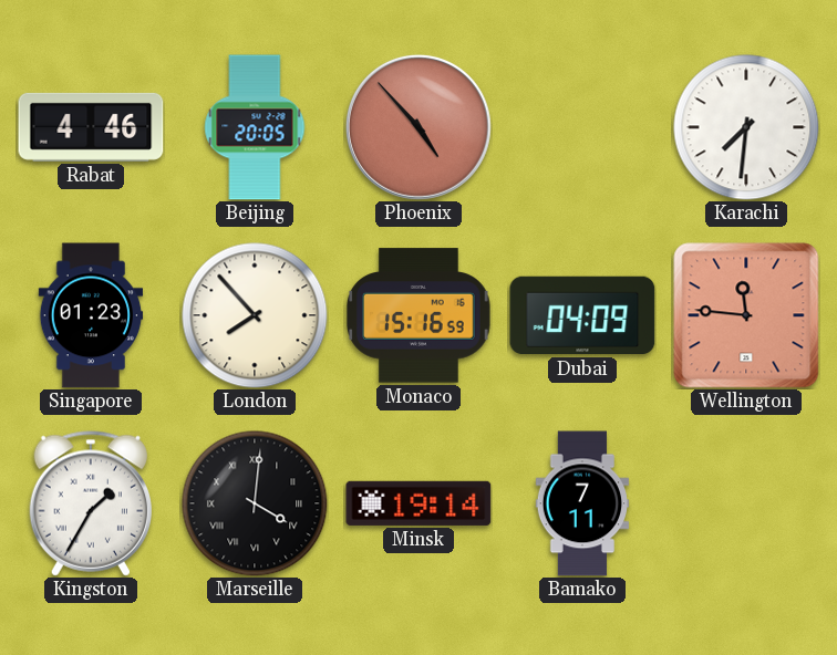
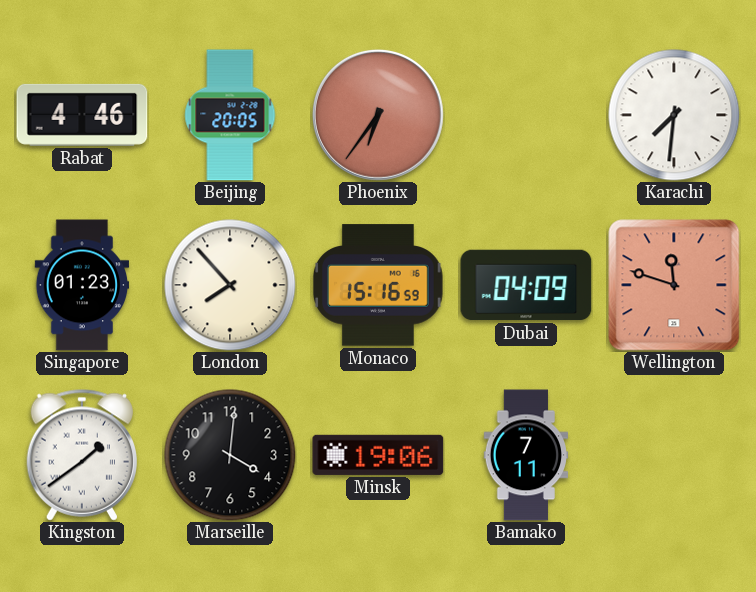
Phoenix: 4:53 -> 6:36 (378, 115)
Wellington: 11:46 -> 11:48 (674, 285)
Kingston: 1:35 -> 1:39 (81, 455)
Marseille numerals: Roman -> Arabic (230, 455)
Minsk: 19:14 -> 19:06 (378, 455)
